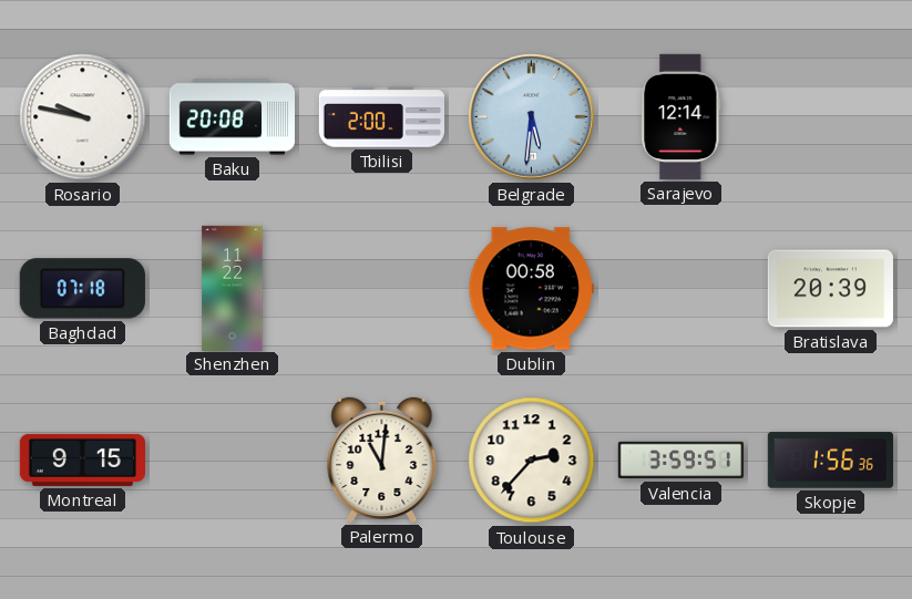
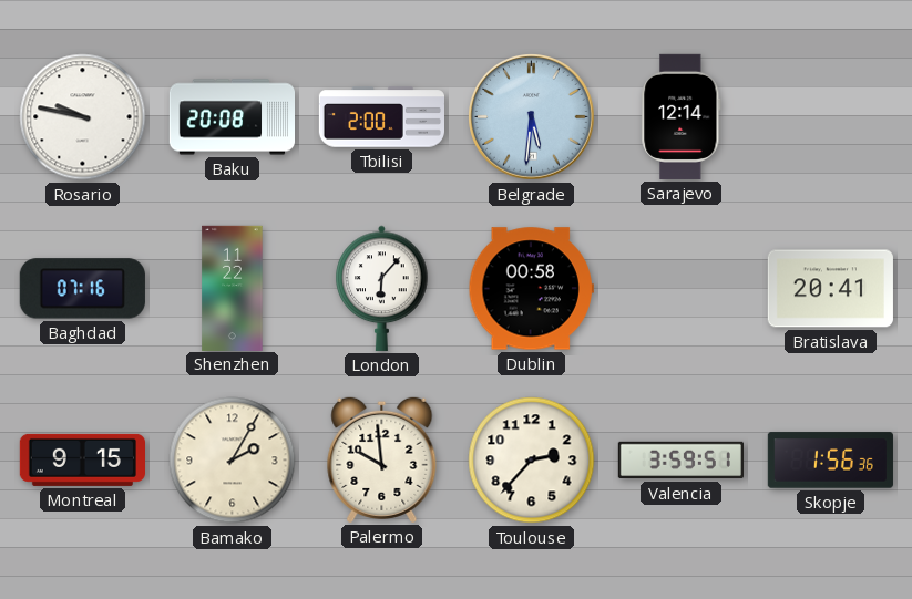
Baghdad: 07:18 -> 07:16 (82, 289)
London: none -> 6:07 (382, 288)
Bratislava: 20:39 -> 20:41 (830, 289)
Bamako: none -> 2:05 (233, 461)
Palermo: 11:01 -> 9:59 (382, 459)
